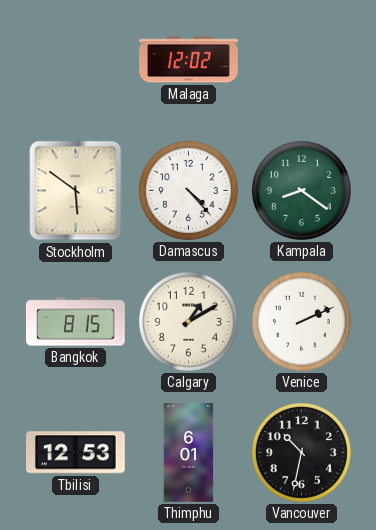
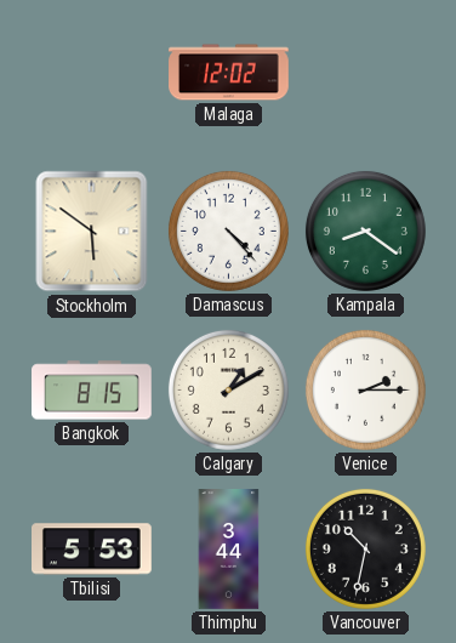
Venice: 2:11 -> 2:15 (365, 389)
Tbilisi: 12:53 -> 5:53 (92, 550)
Thimphu: 6:01 -> 3:44 (229, 550)
